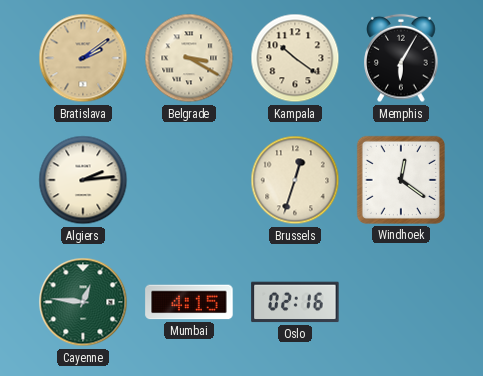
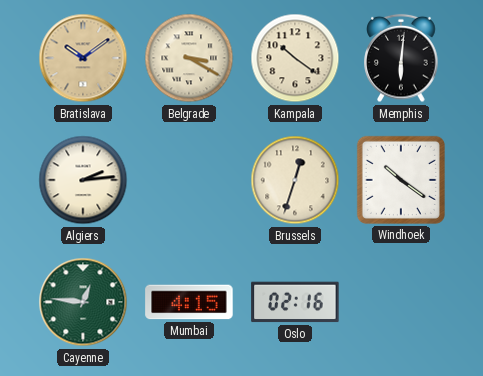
Bratislava: 2:09 -> 10:09 (83, 58)
Memphis: 6:05 -> 6:01 (401, 58)
Windhoek: 12:21 -> 10:21 (401, 180)
